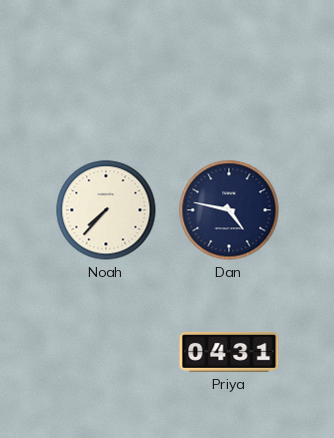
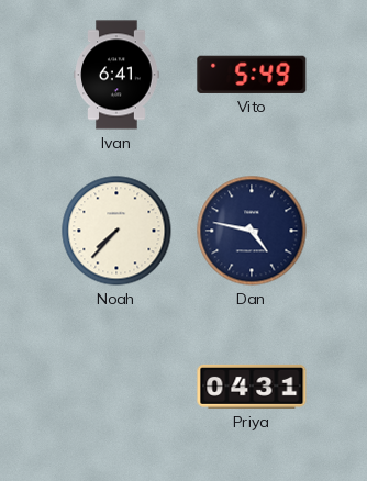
Ivan: none -> 6:41 (116, 75)
Vito: none -> 5:49 (252, 75)
